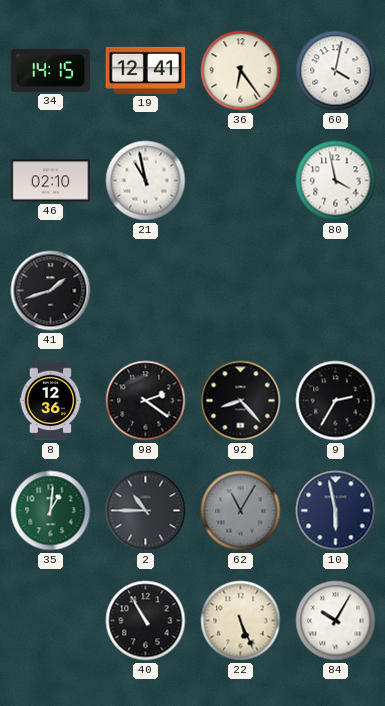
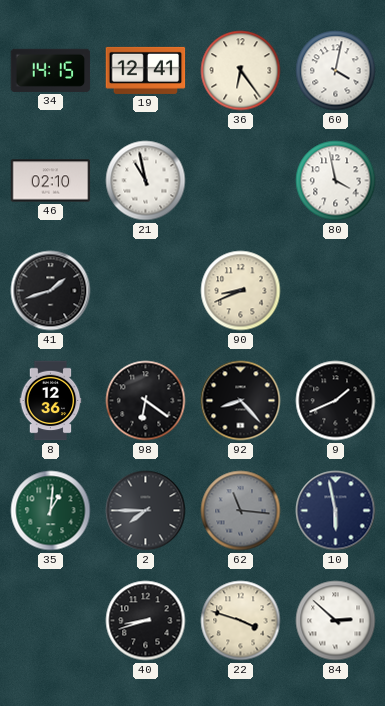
90: none -> 8:41 (241, 291)
98: 2:21 -> 6:21 (146, 401)
9: 2:35 -> 1:41 (336, 401)
2: 10:45 -> 7:45 (146, 511)
62: 11:05 -> 11:16 (241, 511)
40: 10:55 -> 8:42 (146, 621)
22: 5:26 -> 3:48 (241, 621)
84: 10:05 -> 2:52 (336, 621)
